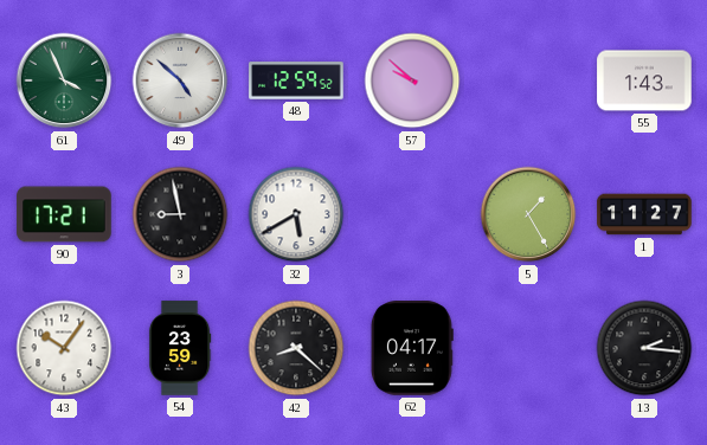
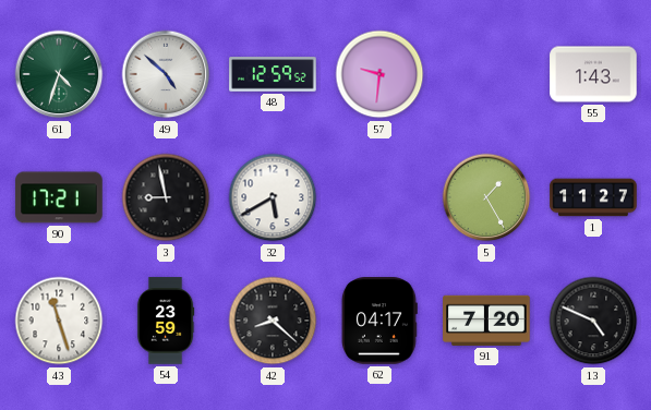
61: 3:56 -> 4:33 (59, 74)
57: 9:52 -> 9:31 (379, 74)
43: 10:06 -> 11:27 (59, 321)
91: none -> 7:20 (486, 321)
13: 2:16 -> 4:49 (593, 321)
